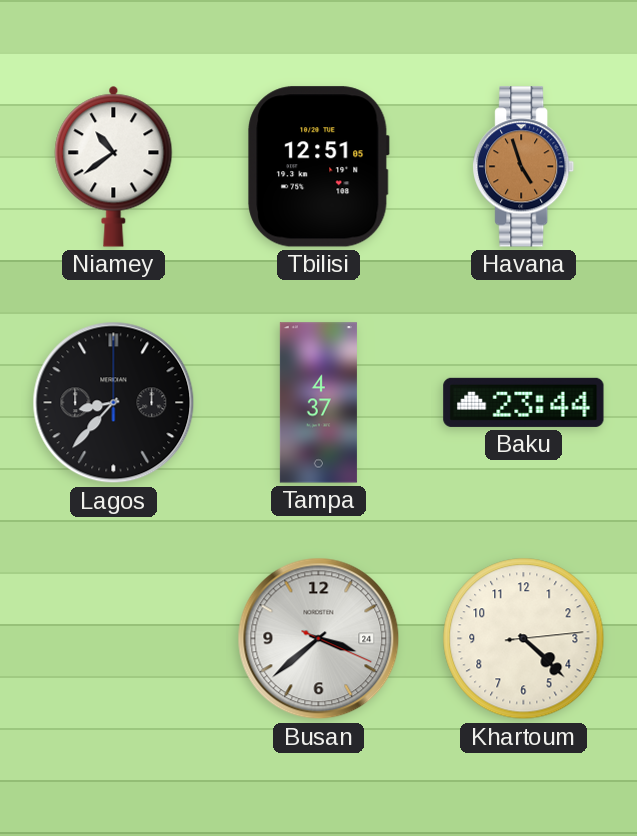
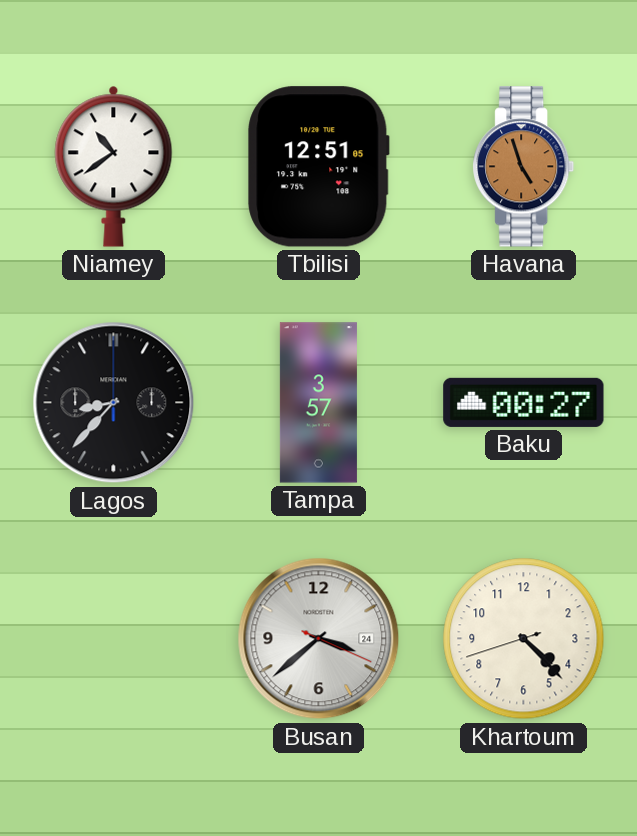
Tampa: 4:37 -> 3:57 (318, 403)
Baku: 23:44 -> 00:27 (524, 402)
Khartoum: 4:22:14 -> 4:22:42 (524, 639)
